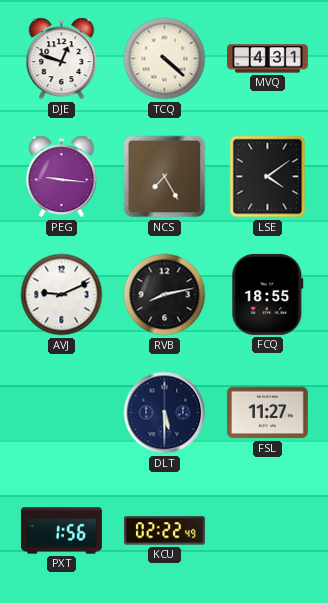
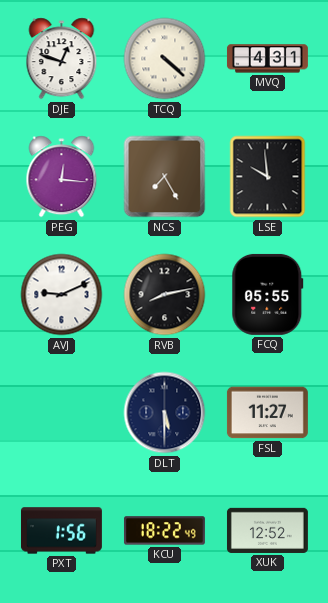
PEG: 9:16 -> 12:16 (62, 177)
LSE: 4:09 -> 9:59 (268, 177)
FCQ: 18:55 -> 05:55 (268, 294)
KCU: 02:22 -> 18:22 (164, 531)
XUK: none -> 12:52 (267, 530)
